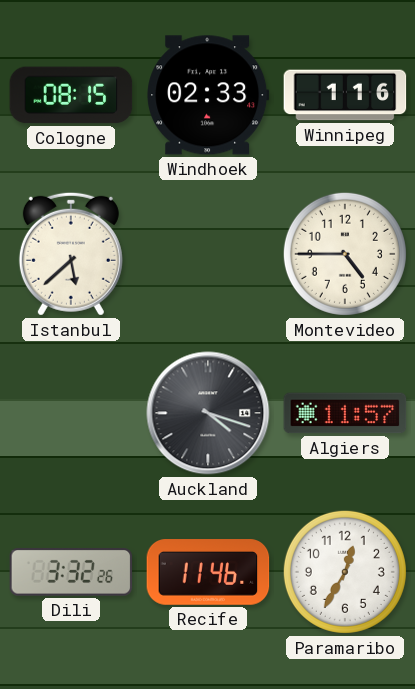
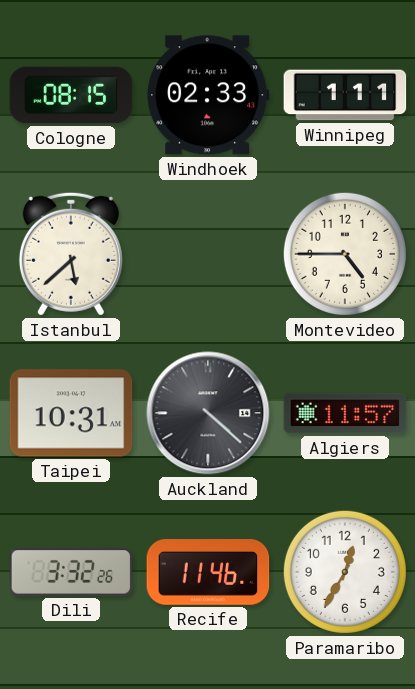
Winnipeg: 1:16 -> 1:11 (345, 95)
Taipei: none -> 10:31 (71, 413)
Auckland: 4:18 -> 4:22 (208, 413)
